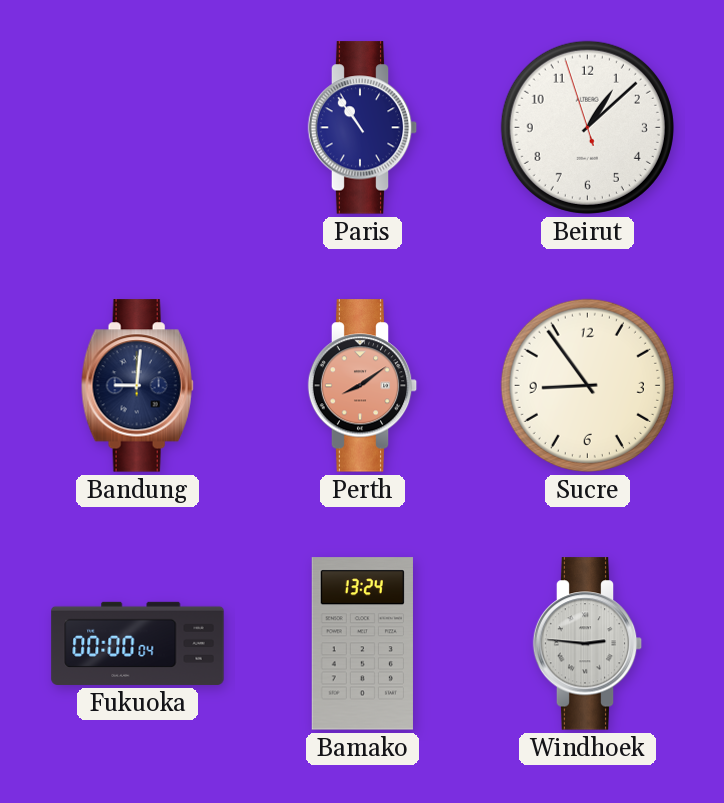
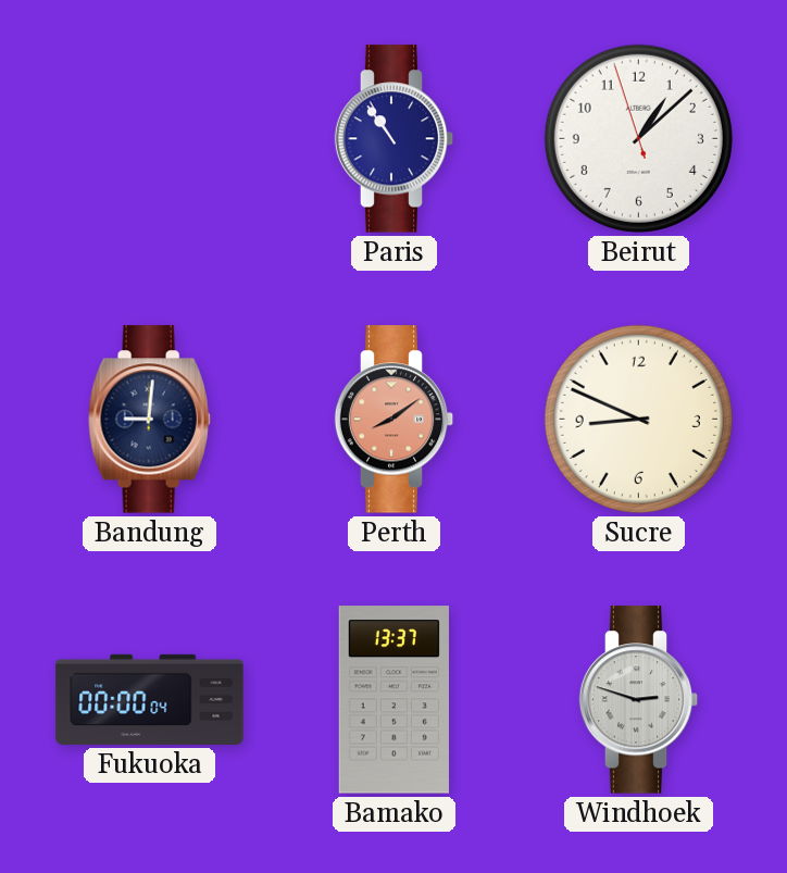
Sucre: 8:54 -> 8:49 (638, 419)
Bamako: 13:24 -> 13:37 (393, 700)
Windhoek: 2:46 -> 2:48 (639, 700)
